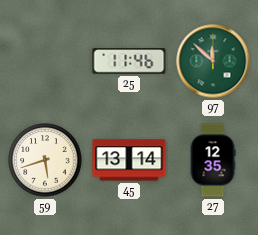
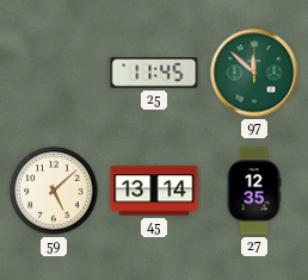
25: 11:46 -> 11:45 (154, 73)
59: 5:42 -> 5:08 (54, 191)
